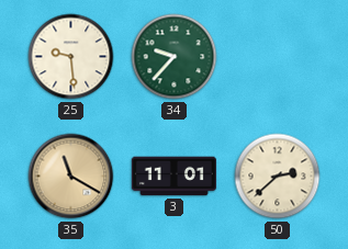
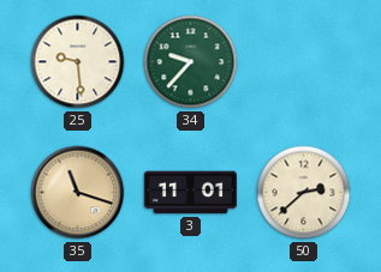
35: 11:20 -> 11:18 (78, 193)
